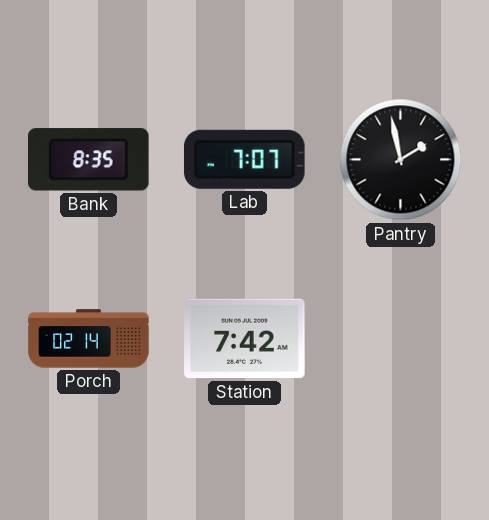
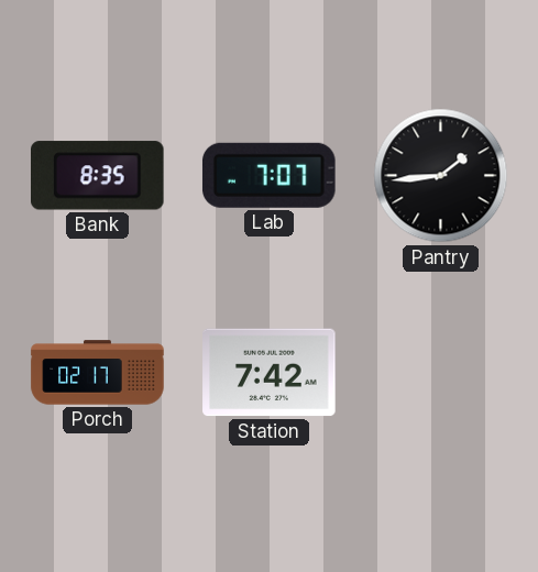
Pantry: 1:58 -> 1:44 (441, 176)
Porch: 02:14 -> 02:17 (98, 373)
